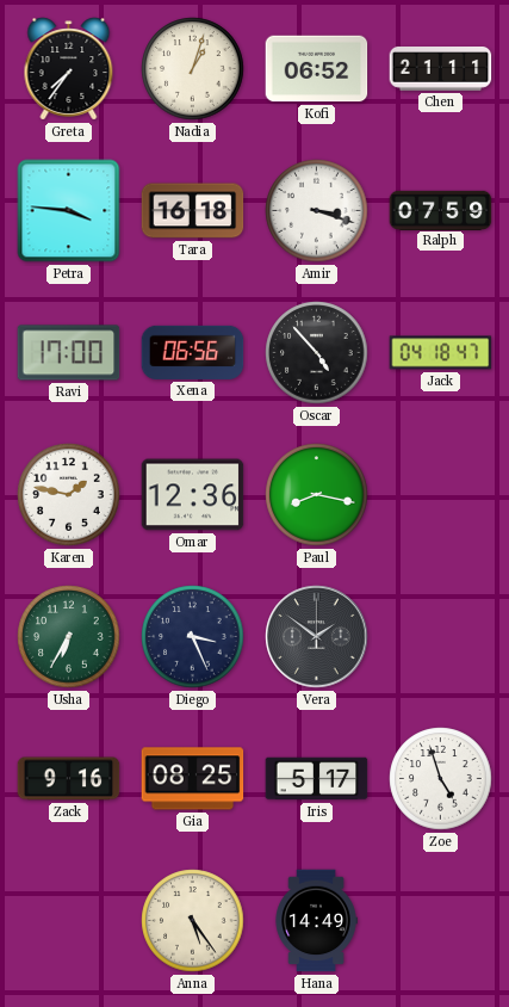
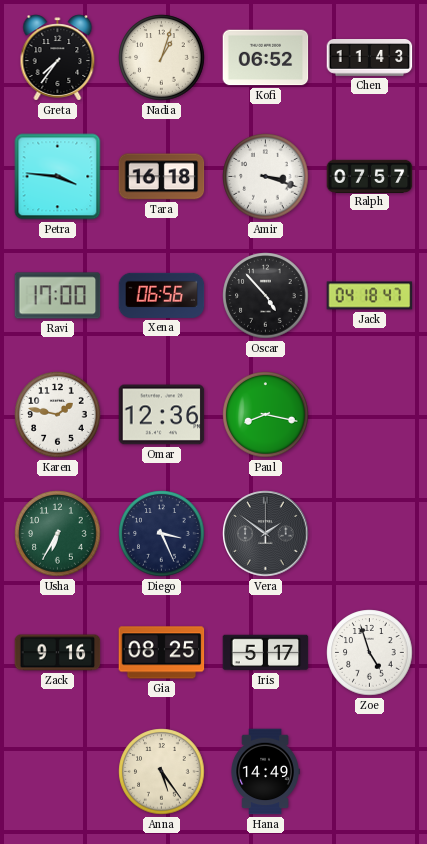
Chen: 21:11 -> 11:43 (370, 58)
Ralph: 07:59 -> 07:57 (370, 176)
